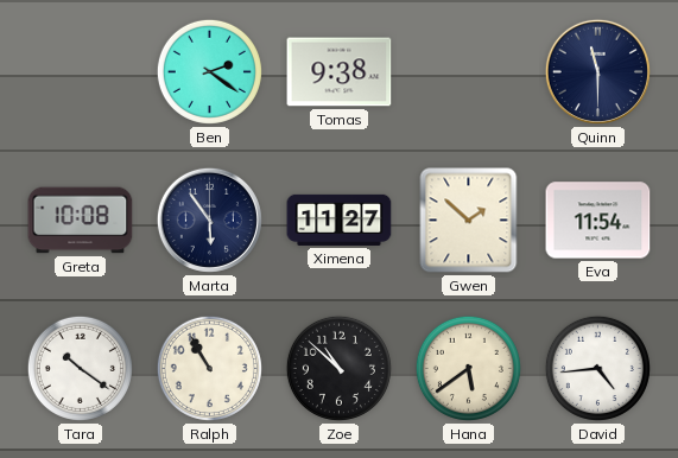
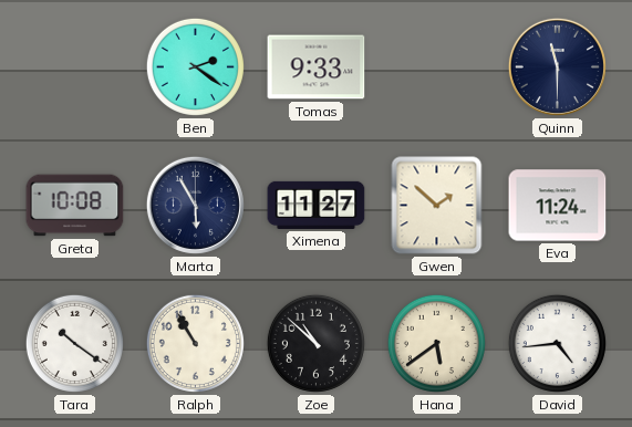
Tomas: 9:38 -> 9:33 (317, 67)
Marta: 5:54 -> 5:55 (195, 205)
Eva: 11:54 -> 11:24 (558, 206)
